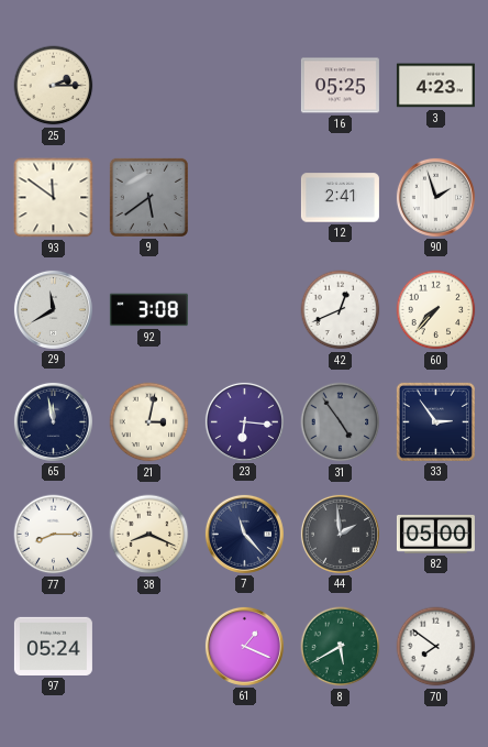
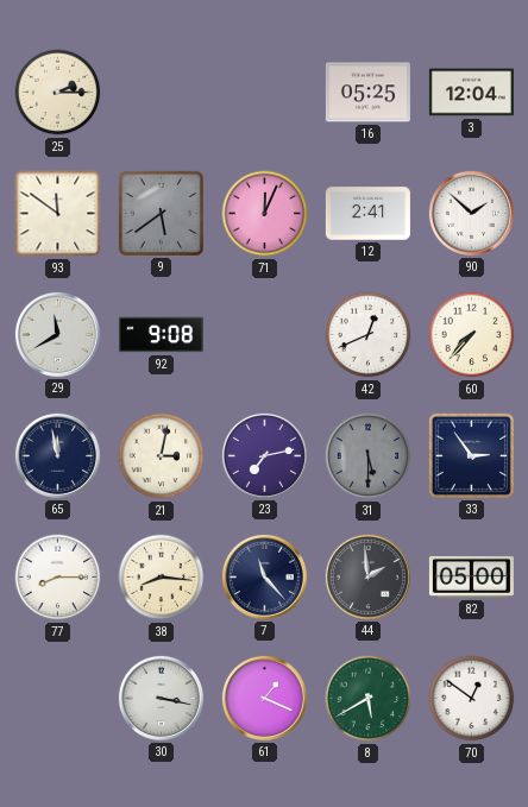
3: 4:23 -> 12:04 (471, 93)
71: none -> 12:04 (265, 214)
90: 1:57 -> 1:52 (471, 213)
92: 3:08 -> 9:08 (161, 335)
23: 6:16 -> 7:13 (264, 455)
31: 4:54 -> 5:30 (369, 456)
38: 8:19 -> 8:16 (162, 578)
97: 05:24 -> none (53, 646)
30: none -> 3:17 (161, 698)
70: 7:51 -> 12:51 (472, 699)
